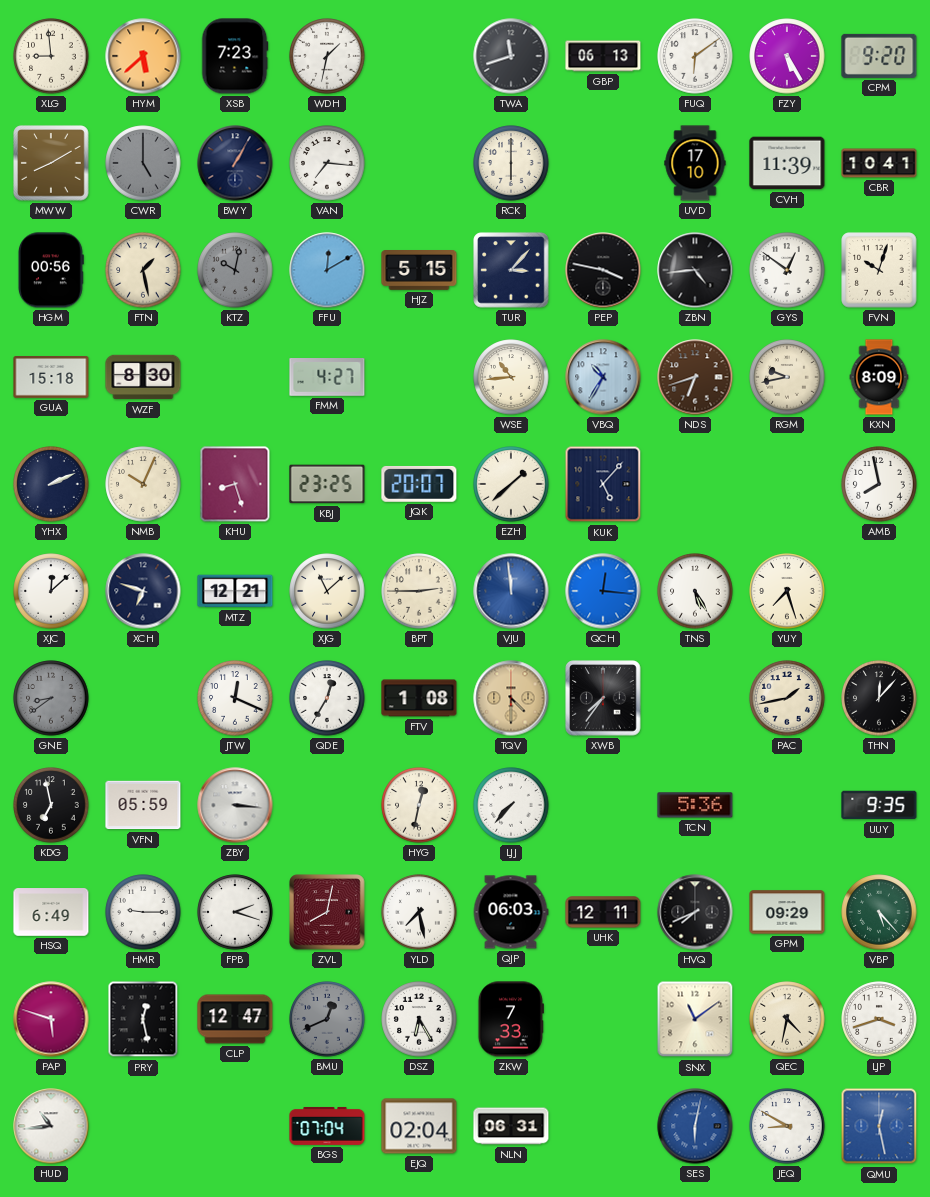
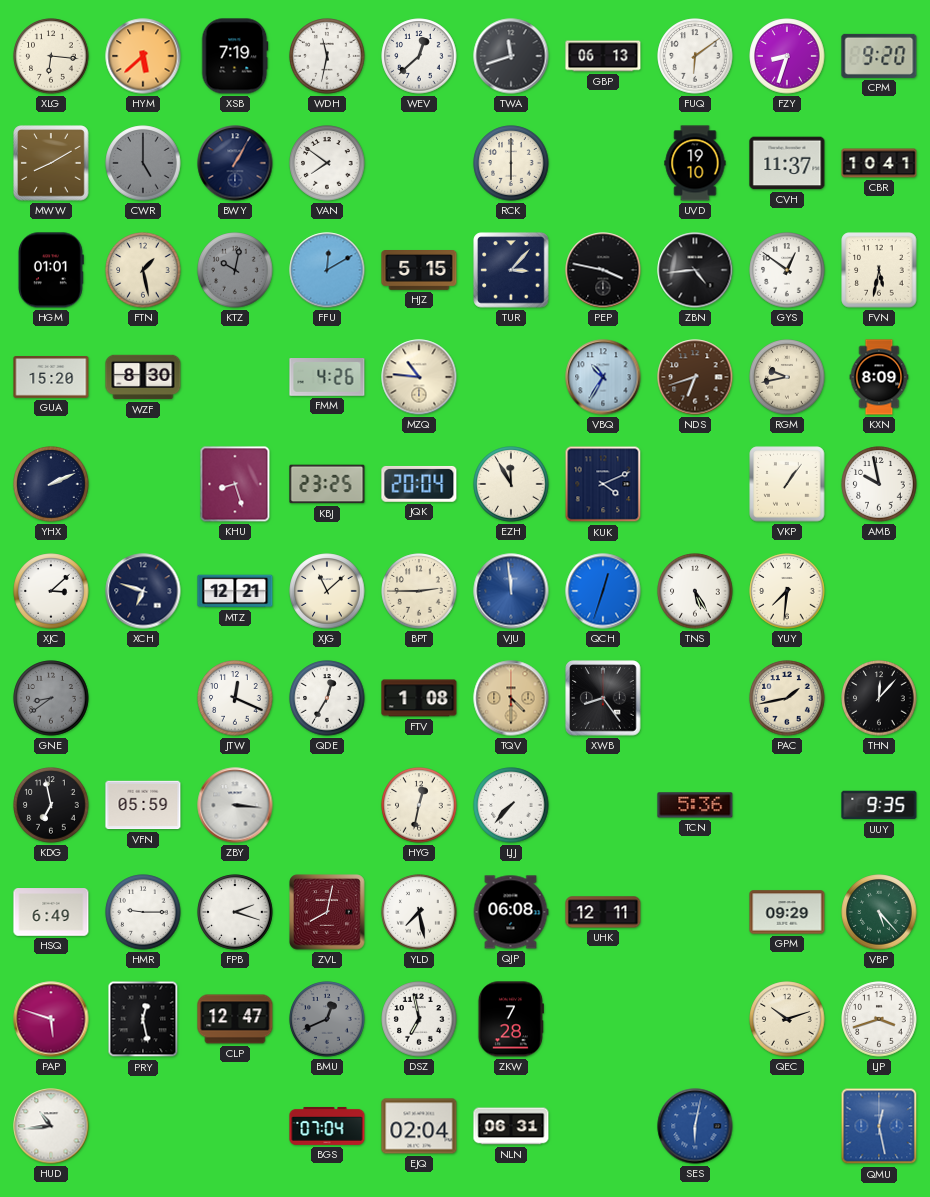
XLG: 8:59 -> 6:16 (51, 56)
XSB: 7:23 -> 7:19 (235, 56)
WDH: 1:32 -> 11:32 (327, 56)
WEV: none -> 12:38 (419, 56)
FZY: 5:25 -> 8:33 (787, 56)
VAN: 7:16 -> 7:51 (327, 163)
UVD: 17:10 -> 19:10 (695, 163)
CVH: 11:39 -> 11:37 (787, 163)
HGM: 00:56 -> 01:01 (50, 270)
FVN: 10:03 -> 5:32 (879, 270)
GUA: 15:18 -> 15:20 (51, 378)
FMM: 4:27 -> 4:26 (327, 378)
MZQ: none -> 10:46 (419, 377)
WSE: 10:44 -> none (511, 377)
NMB: 10:04 -> none (143, 484)
JQK: 20:07 -> 20:04 (419, 484)
EZH: 1:38 -> 11:55 (511, 484)
KUK: 5:07 -> 4:11 (603, 484)
VKP: none -> 1:06 (787, 484)
AMB: 7:58 -> 9:58 (879, 484)
XJC: 12:08 -> 3:08 (51, 591)
QCH: 12:16 -> 12:33 (603, 591)
YUY: 7:27 -> 7:31 (787, 591)
XWB: 7:36 -> 8:24 (603, 698)
QJP: 06:03 -> 06:08 (511, 912)
HVQ: 7:41 -> none (695, 912)
DSZ: 6:25 -> 6:58 (419, 1019)
ZKW: 7:33 -> 7:28 (511, 1019)
SNX: 11:09 -> none (695, 1019)
QEC: 4:32 -> 10:12 (787, 1019)
JEQ: 8:50 -> none (787, 1126)
